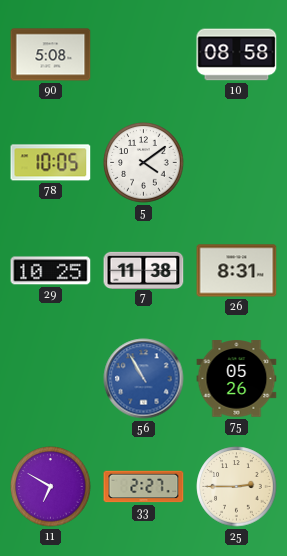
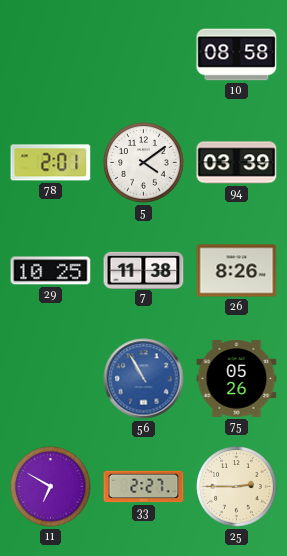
90: 5:08 -> none (51, 55)
78: 10:05 -> 2:01 (51, 163)
94: none -> 03:39 (237, 163)
26: 8:31 -> 8:26 (237, 271)
